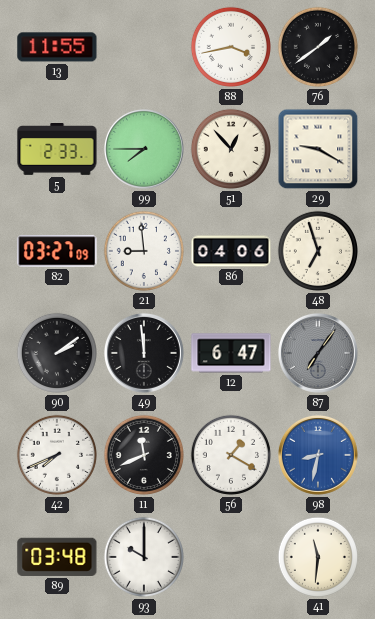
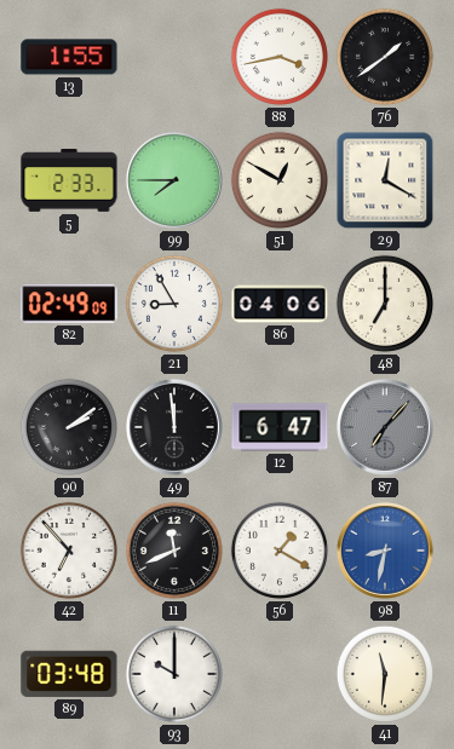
13: 11:55 -> 1:55 (69, 57)
51: 12:53 -> 12:50 (280, 180)
29: 9:20 -> 12:20 (385, 180)
82: 03:27 -> 02:49 (69, 304)
21: 8:59 -> 8:55 (174, 304)
48: 6:57 -> 7:00 (385, 304)
87: 7:06 -> 7:07 (385, 427)
42: 7:41 -> 6:53 (69, 551)
